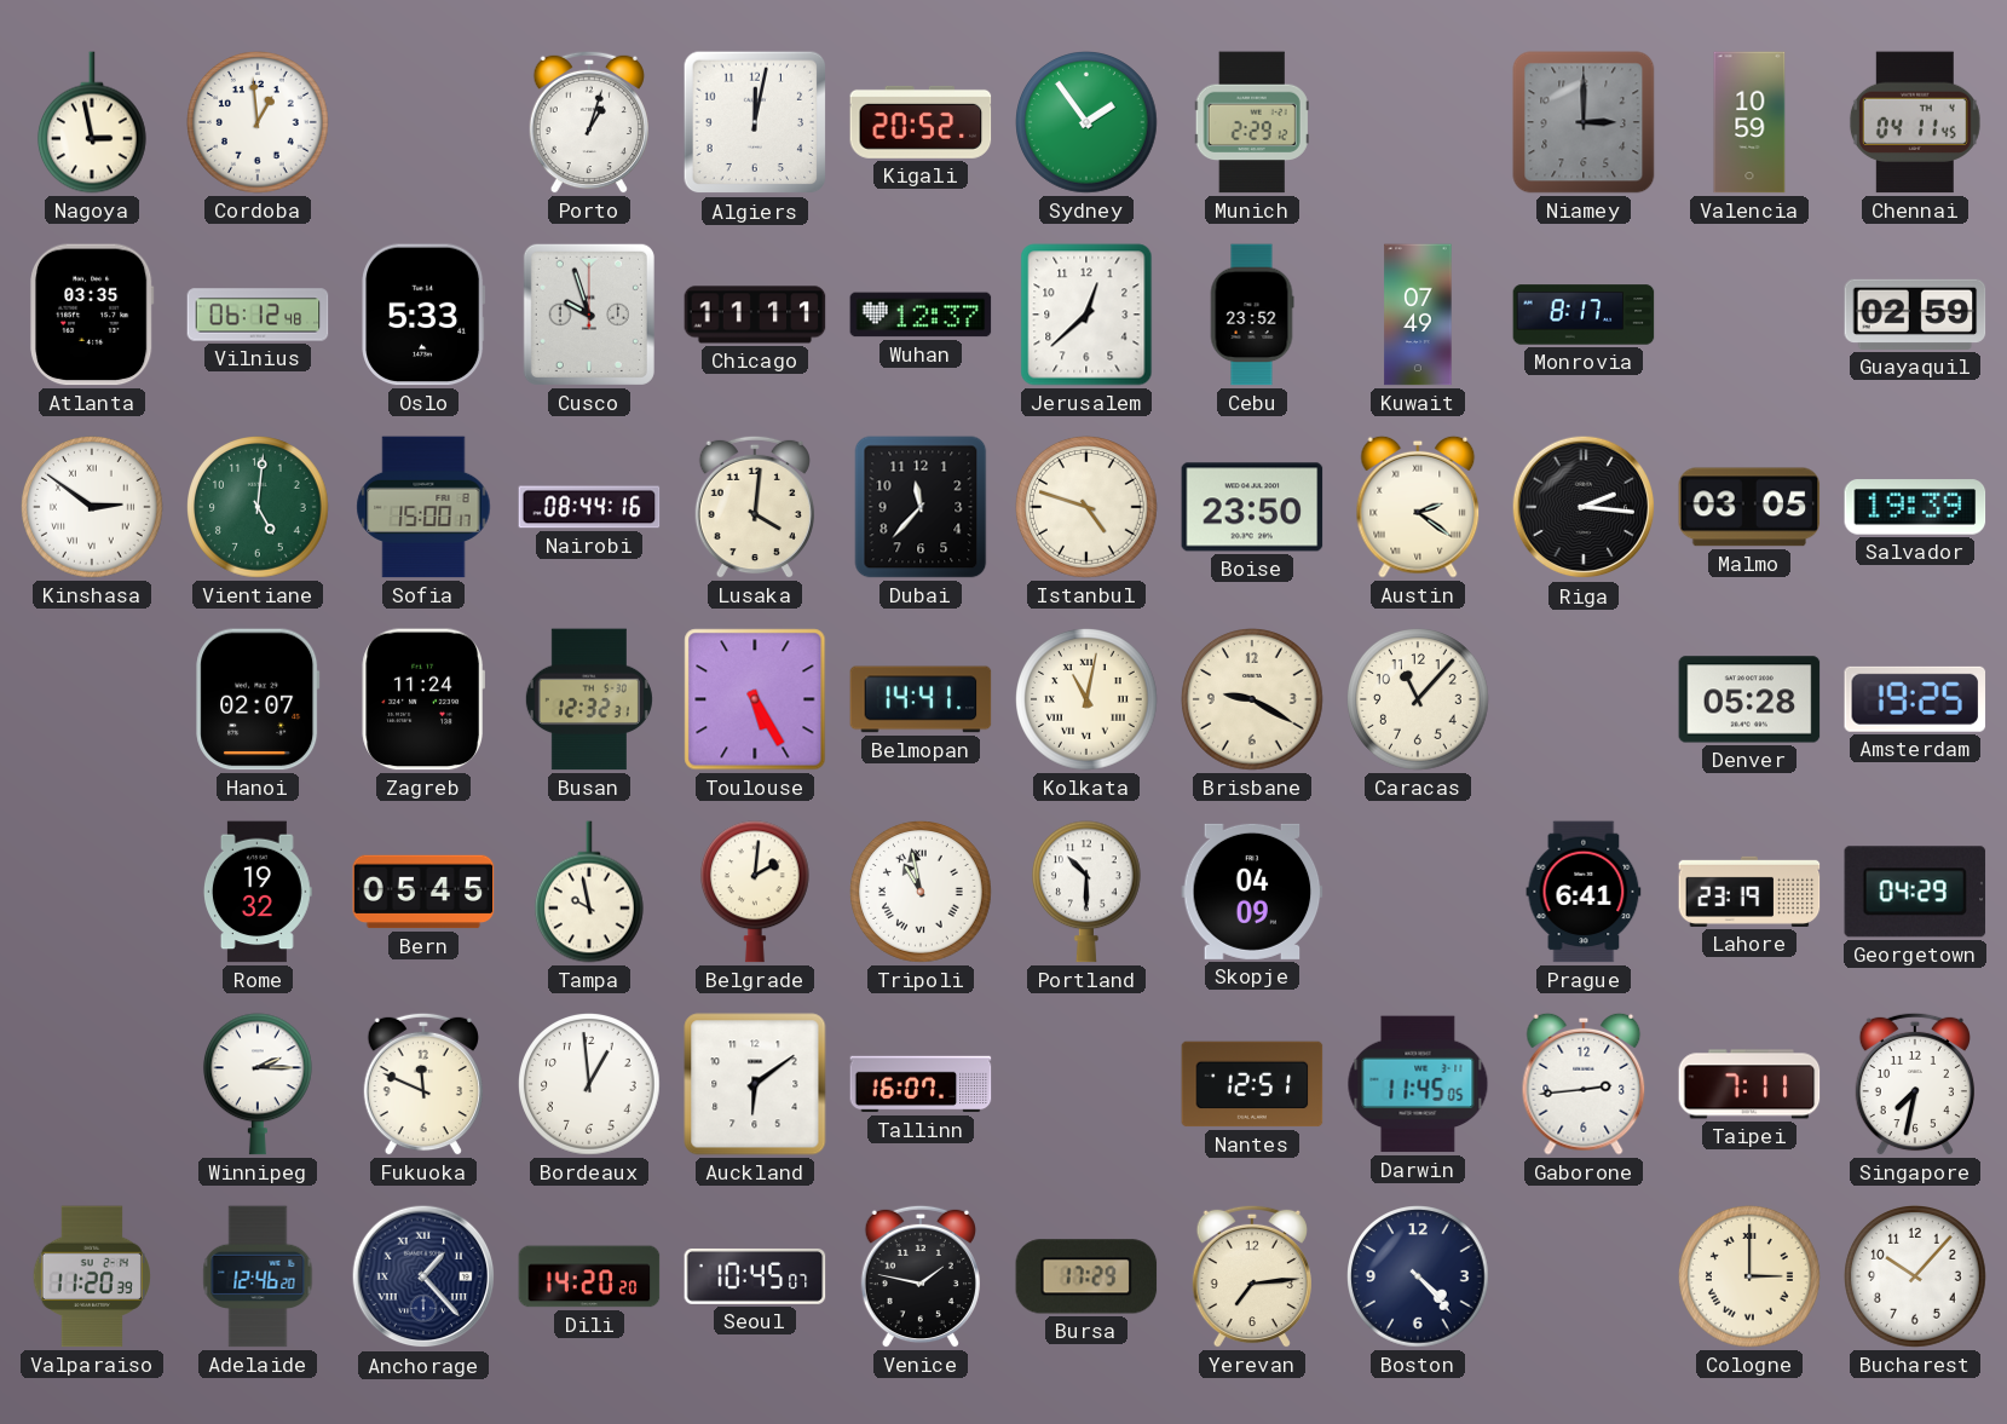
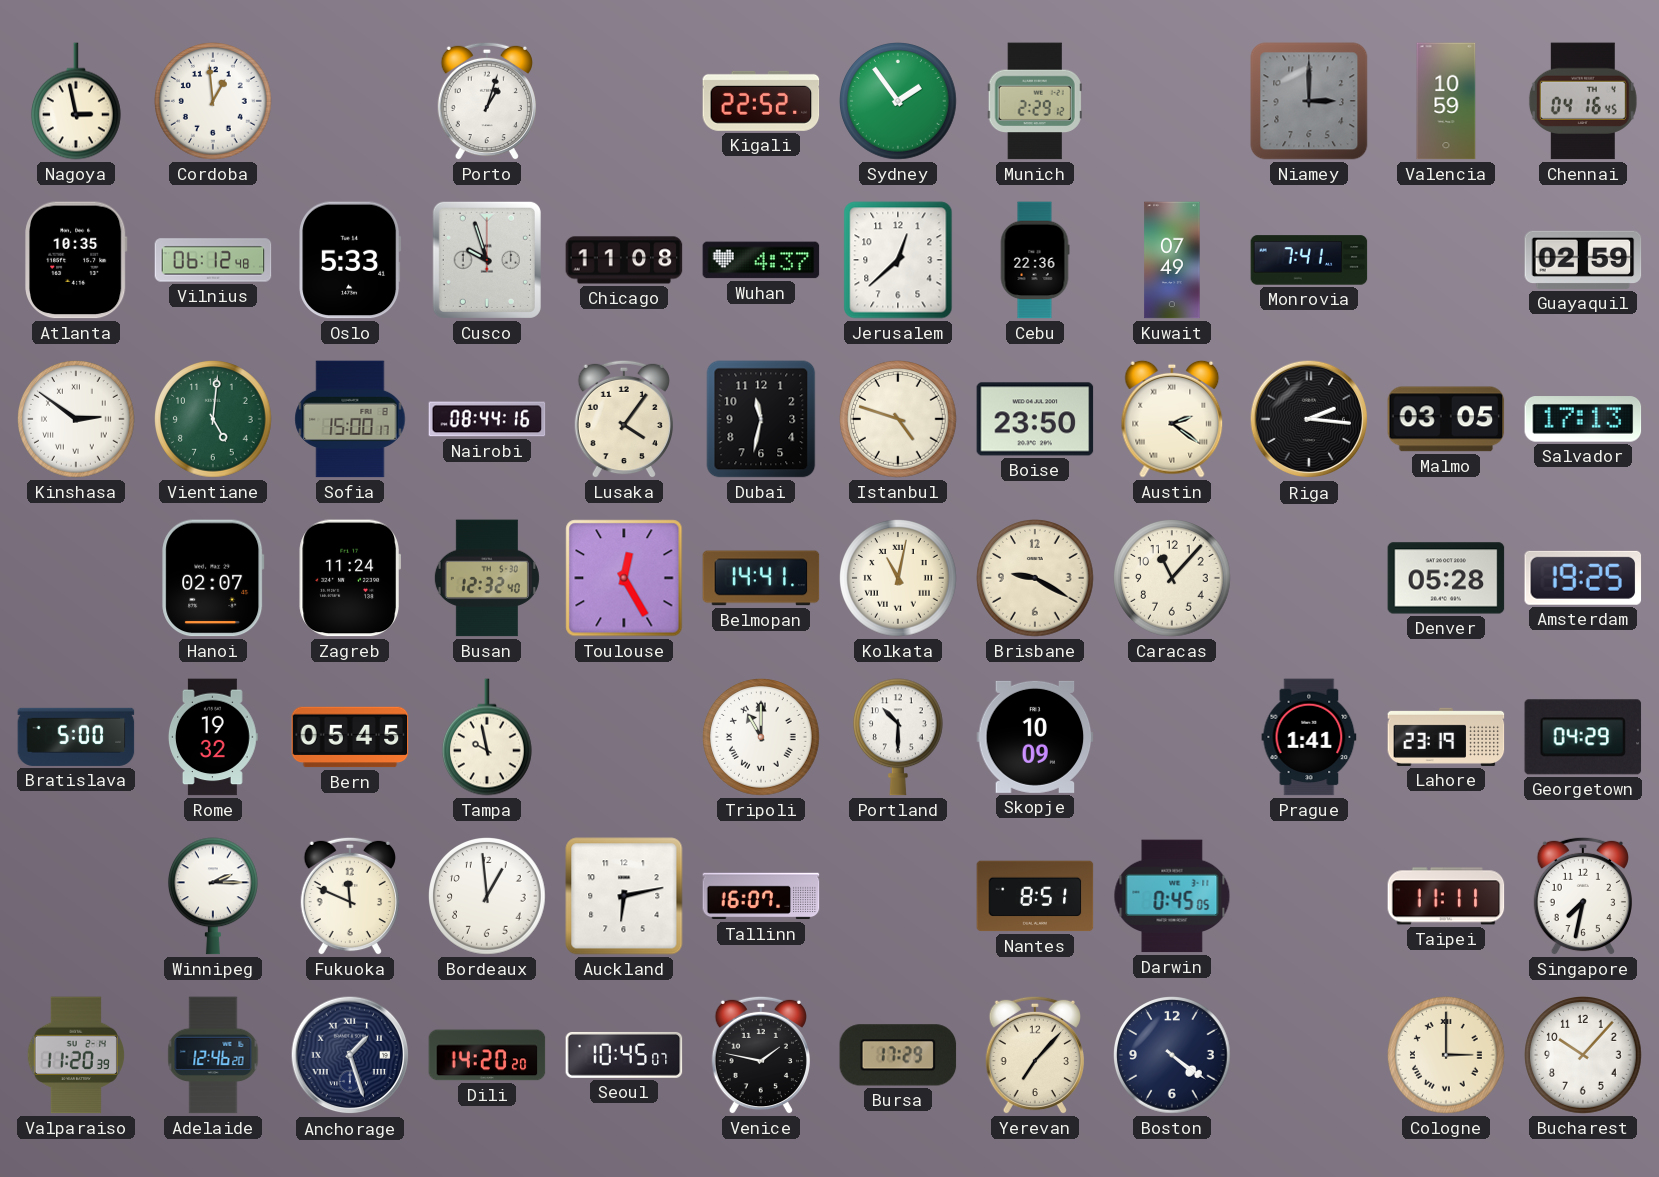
Algiers: 12:02 -> none (755, 122)
Kigali: 20:52 -> 22:52 (761, 101)
Chennai: 04:11 -> 04:16 (1583, 101)
Atlanta: 03:35 -> 10:35 (77, 260)
Chicago: 11:11 -> 11:08 (624, 260)
Wuhan: 12:37 -> 4:37 (761, 260)
Cebu: 23:52 -> 22:36 (1035, 260)
Monrovia: 8:17 -> 7:41 (1309, 260)
Lusaka: 4:01 -> 4:06 (624, 419)
Dubai: 11:37 -> 11:32 (761, 419)
Salvador: 19:39 -> 17:13 (1583, 419)
Busan: 12:32:31 -> 12:32:40 (487, 578)
Toulouse: 5:25 -> 12:25 (624, 578)
Bratislava: none -> 5:00 (76, 737)
Belgrade: 2:01 -> none (755, 892)
Tripoli: 10:58 -> 11:00 (762, 738)
Skopje: 04:09 -> 10:09 (1035, 737)
Prague: 6:41 -> 1:41 (1309, 737)
Auckland: 6:09 -> 6:13 (624, 896)
Nantes: 12:51 -> 8:51 (1035, 896)
Darwin: 11:45 -> 0:45 (1172, 896)
Gaborone: 2:44 -> none (1584, 1084)
Taipei: 7:11 -> 11:11 (1446, 896)
Anchorage: 1:23 -> 1:27 (350, 1055)
Yerevan: 7:14 -> 7:07 (1035, 1055)
Boston: 4:23 -> 4:21 (1173, 1056)
